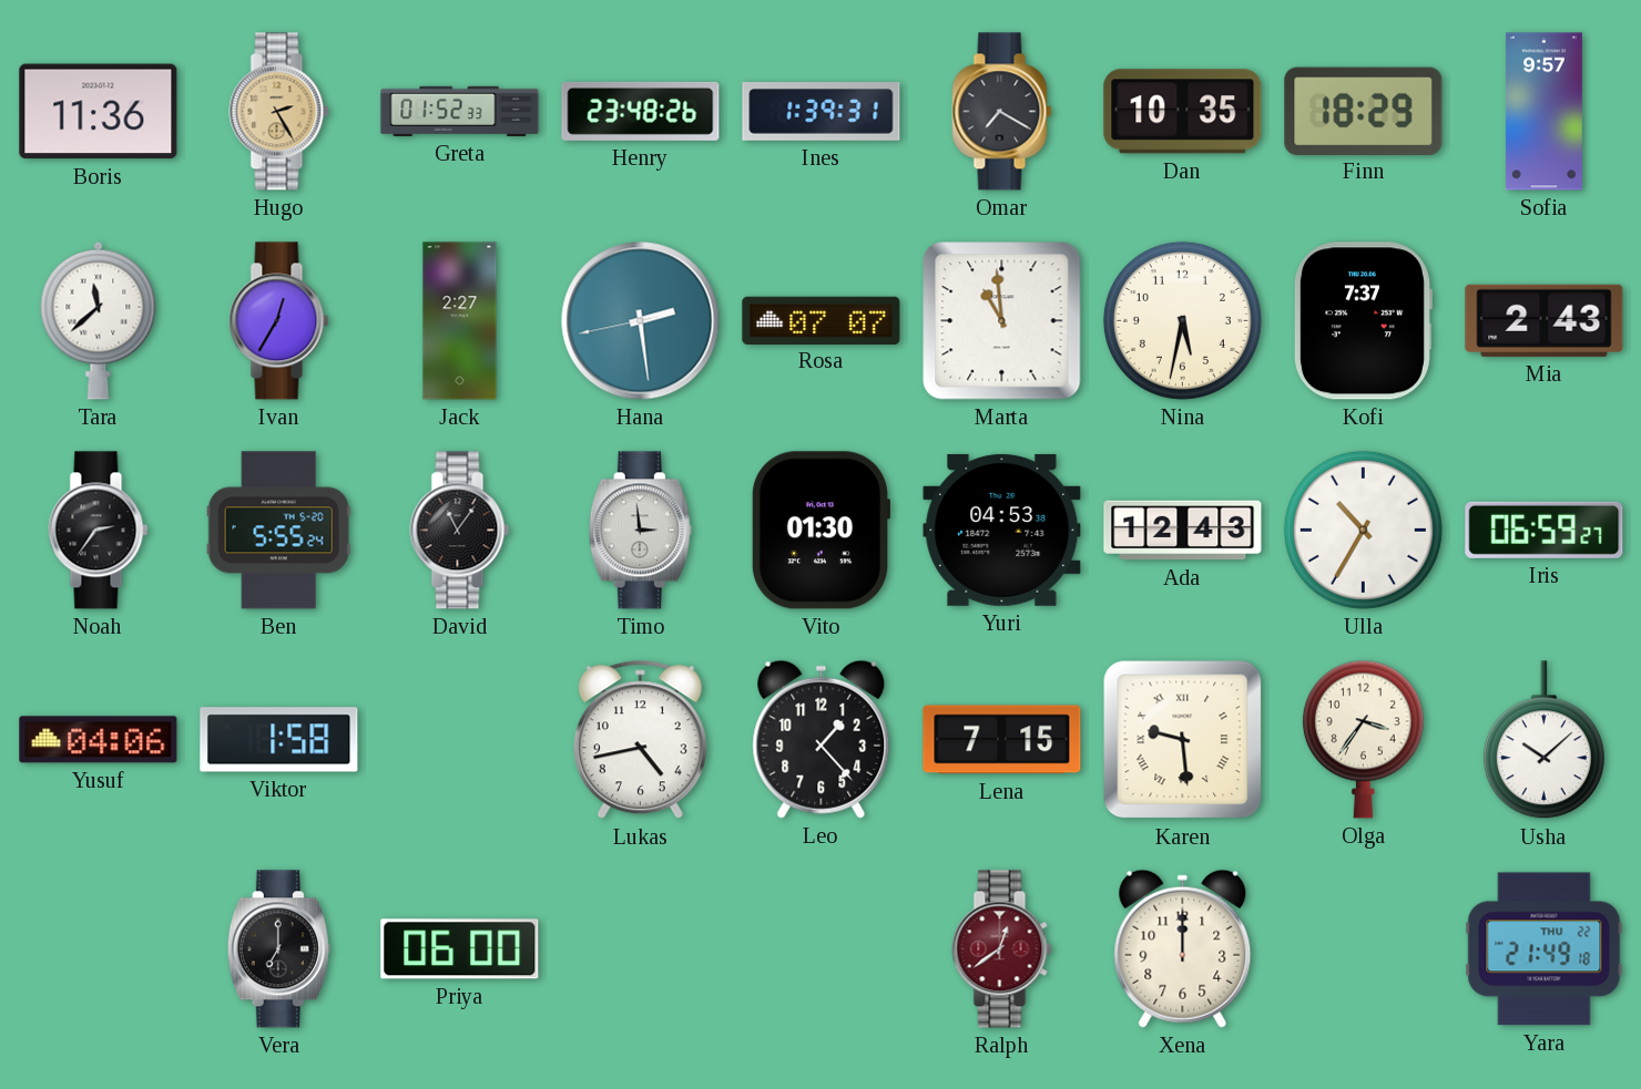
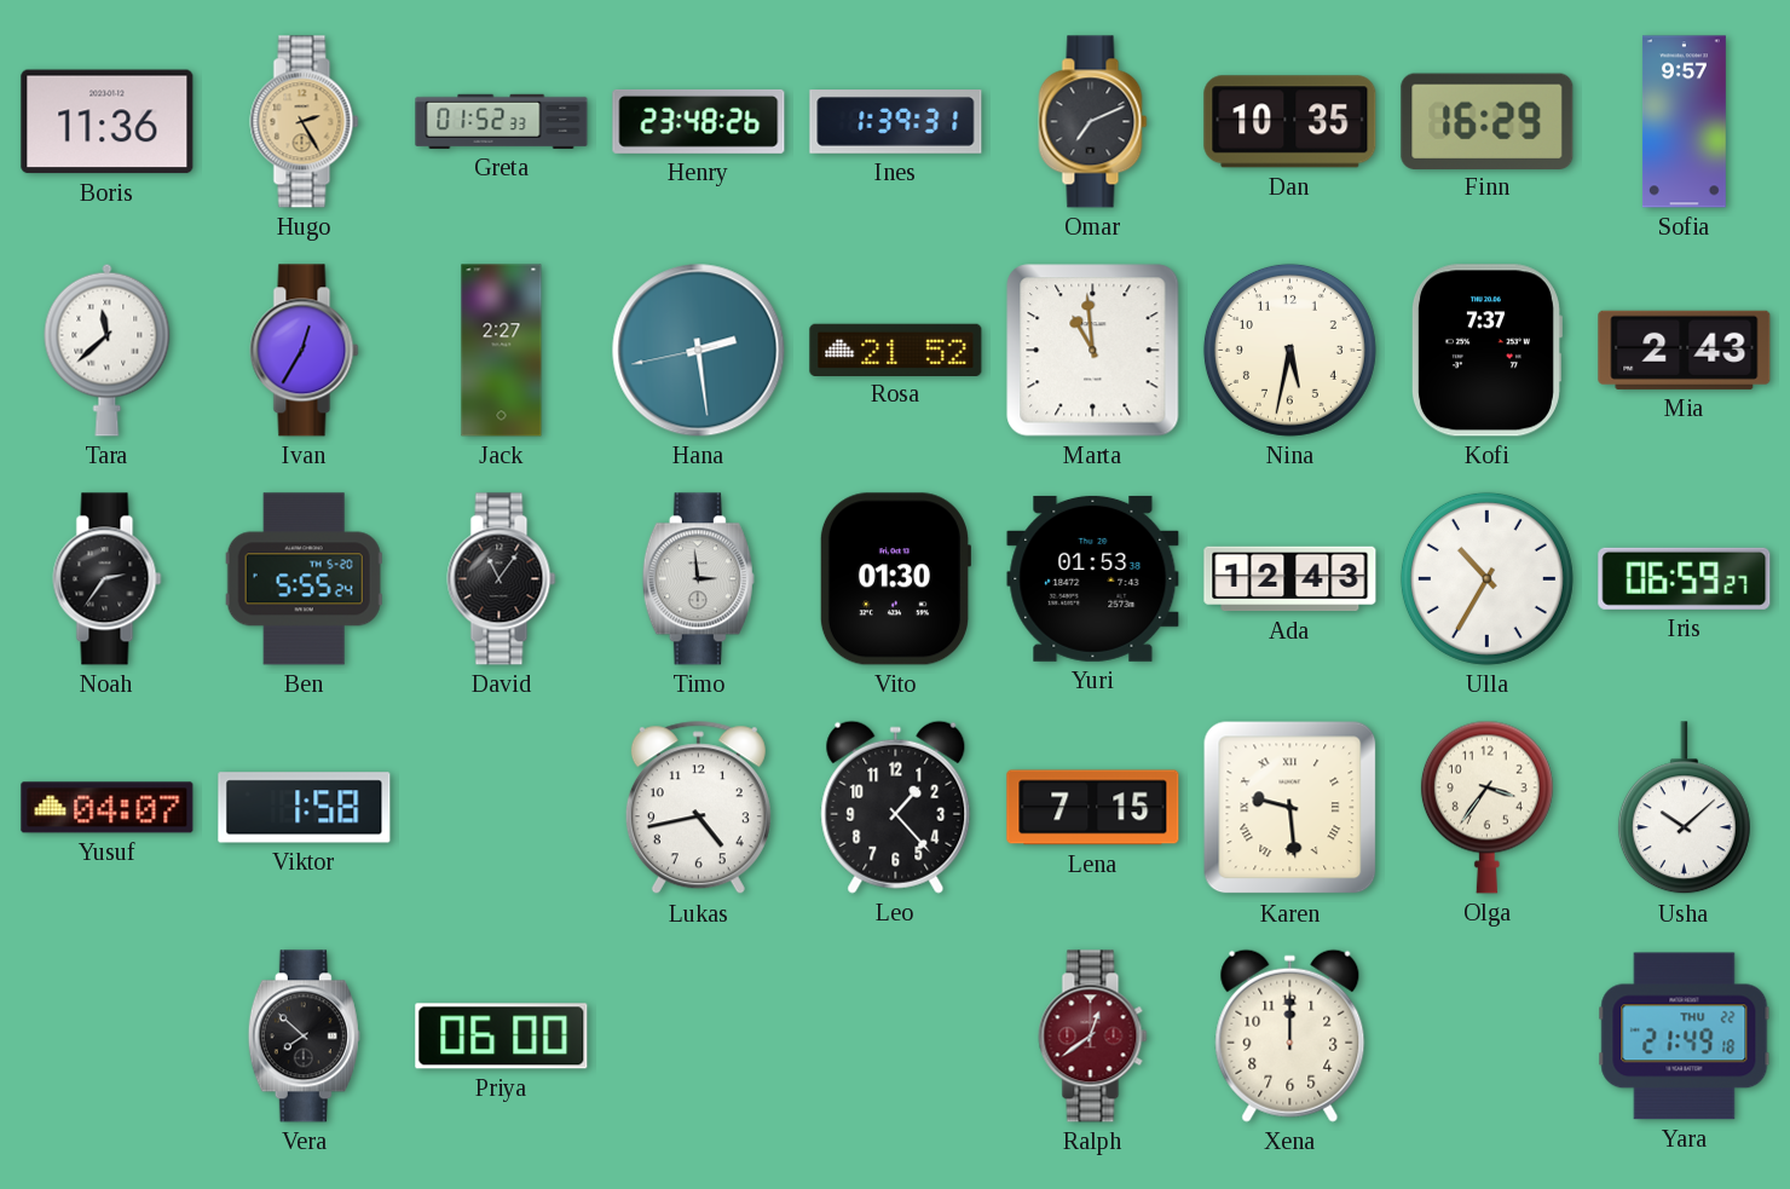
Omar: 7:20 -> 7:11 (1093, 122)
Finn: 18:29 -> 16:29 (1488, 121)
Rosa: 07:07 -> 21:52 (896, 350)
Yuri: 04:53 -> 01:53 (1093, 578)
Yusuf: 04:06 -> 04:07 (108, 808)
Vera: 7:00 -> 7:52 (304, 1037)
